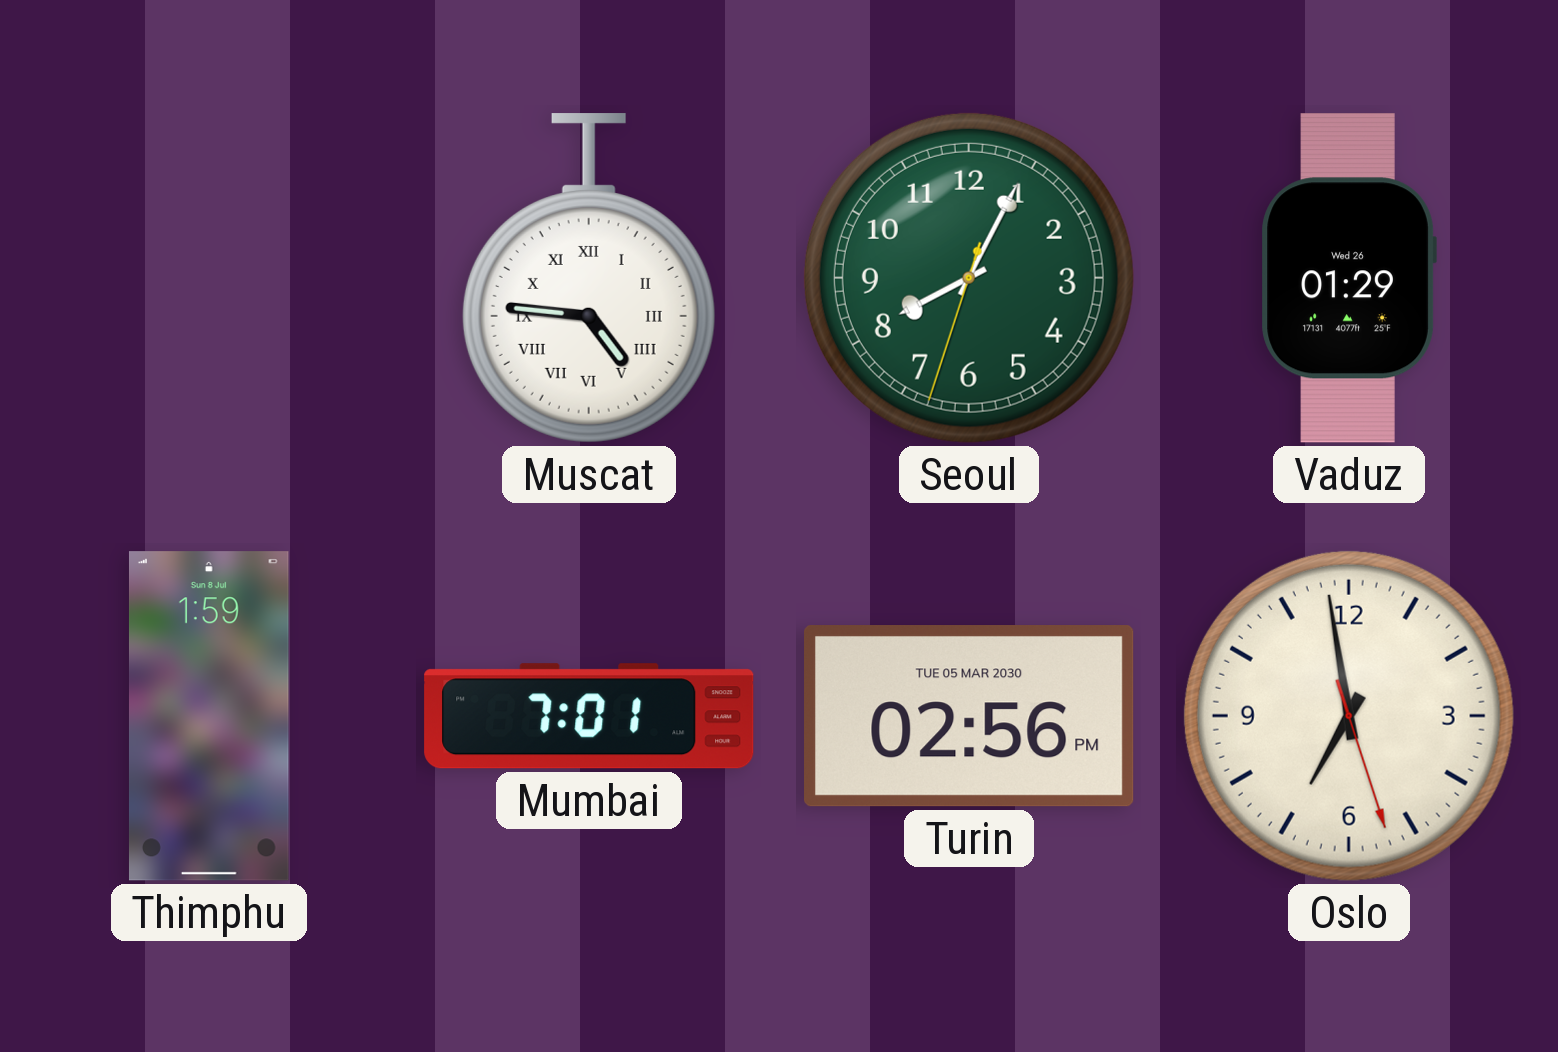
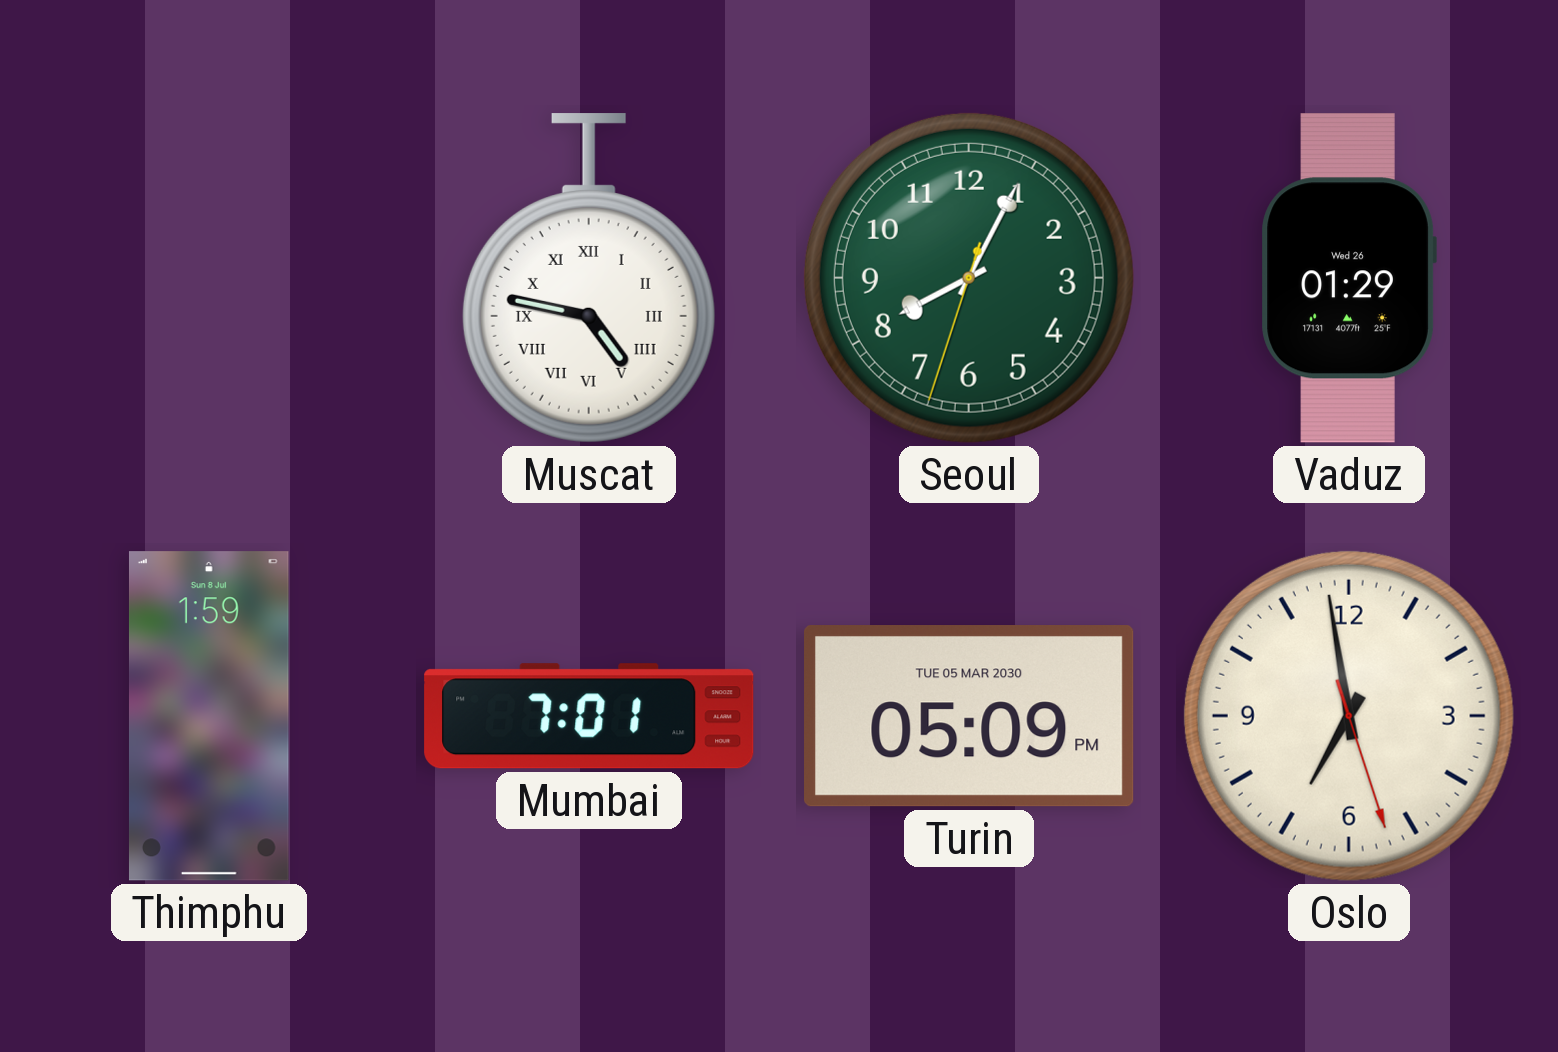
Muscat: 4:46 -> 4:47 (589, 278)
Turin: 02:56 -> 05:09 (969, 716)
